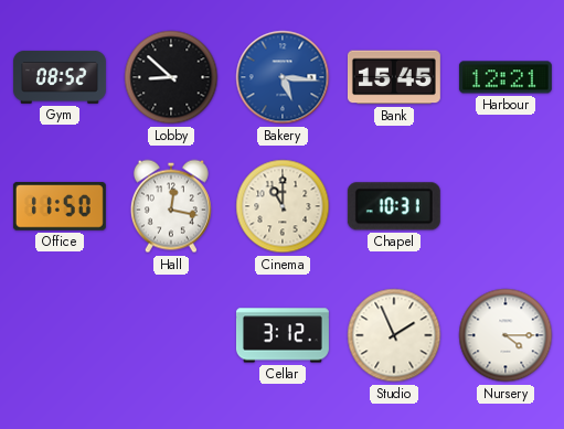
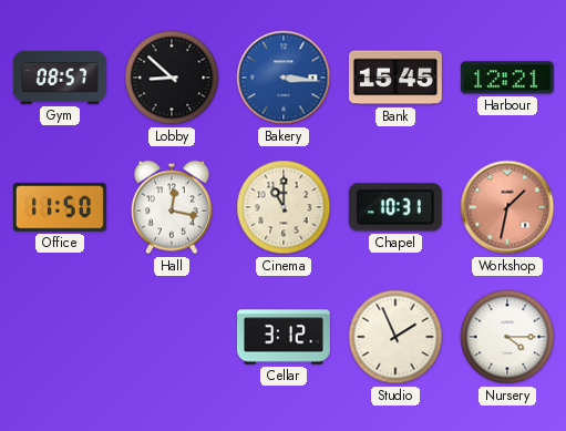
Gym: 08:52 -> 08:57 (60, 78)
Bakery: 5:16 -> 3:16 (284, 78)
Workshop: none -> 1:32 (507, 207)
